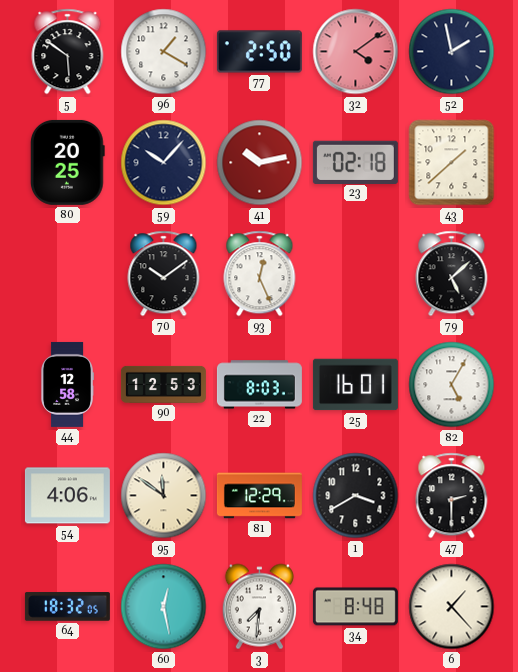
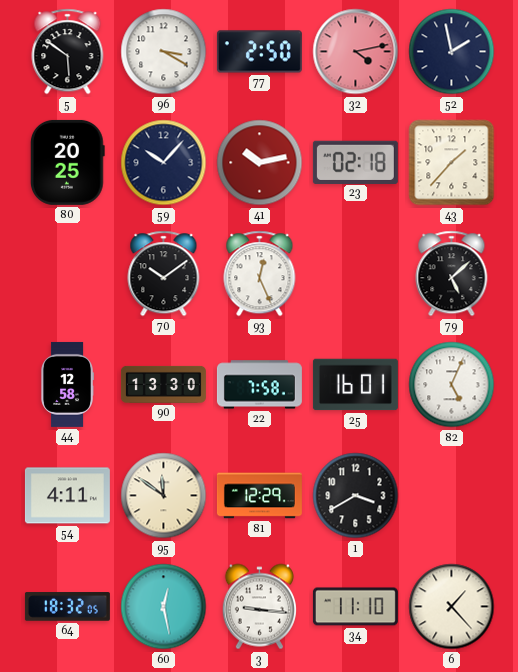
96: 1:20 -> 3:20 (164, 52)
32: 4:09 -> 4:13 (356, 52)
43: 1:38 -> 1:37 (452, 163)
90: 12:53 -> 13:30 (163, 384)
22: 8:03 -> 7:58 (259, 385)
82: 5:05 -> 5:04 (452, 385)
54: 4:06 -> 4:11 (67, 496)
47: 2:30 -> none (452, 496)
3: 7:31 -> 9:16 (259, 607)
34: 8:48 -> 11:10 (355, 607)
